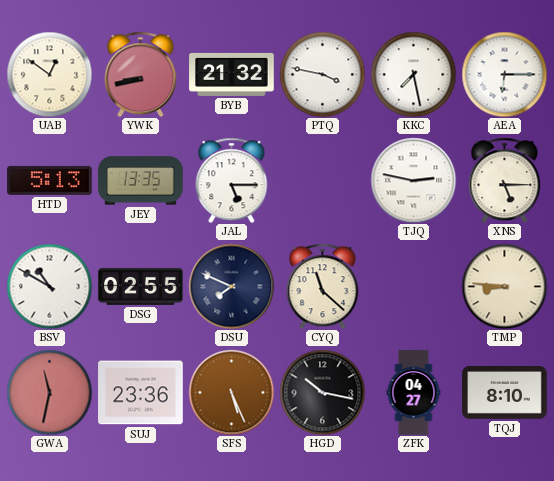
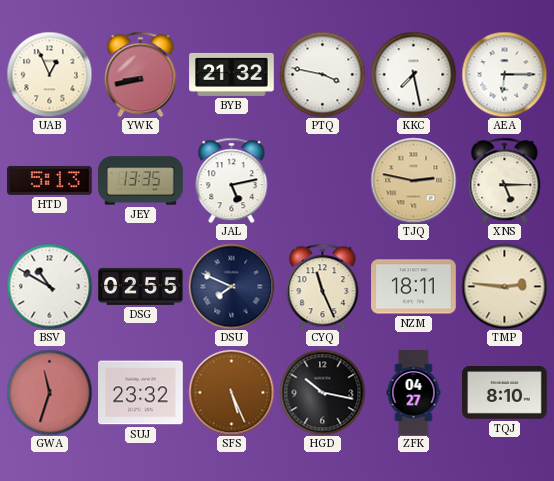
UAB: 12:51 -> 12:56 (49, 74)
JAL: 5:15 -> 5:13 (232, 180)
TJQ dial: white -> champagne (413, 180)
CYQ: 11:22 -> 11:26 (323, 286)
NZM: none -> 18:11 (414, 287)
TMP: 8:46 -> 2:46 (504, 286)
GWA: 11:32 -> 11:33 (49, 392)
SUJ: 23:36 -> 23:32 (141, 393)
